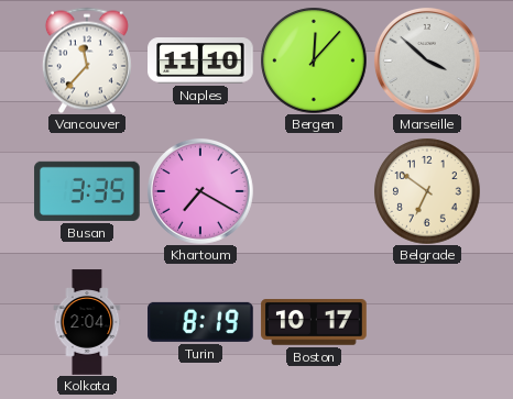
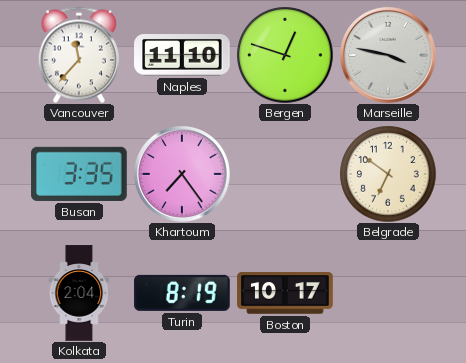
Bergen: 12:07 -> 12:48 (285, 55)
Marseille: 3:52 -> 3:47 (388, 55)
Khartoum: 7:20 -> 7:24 (182, 174)
